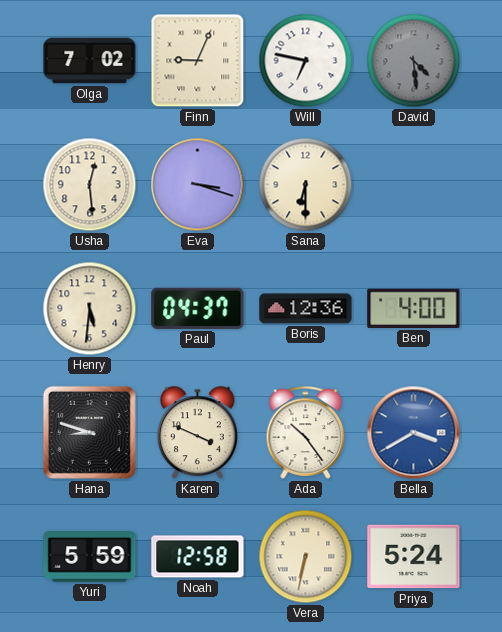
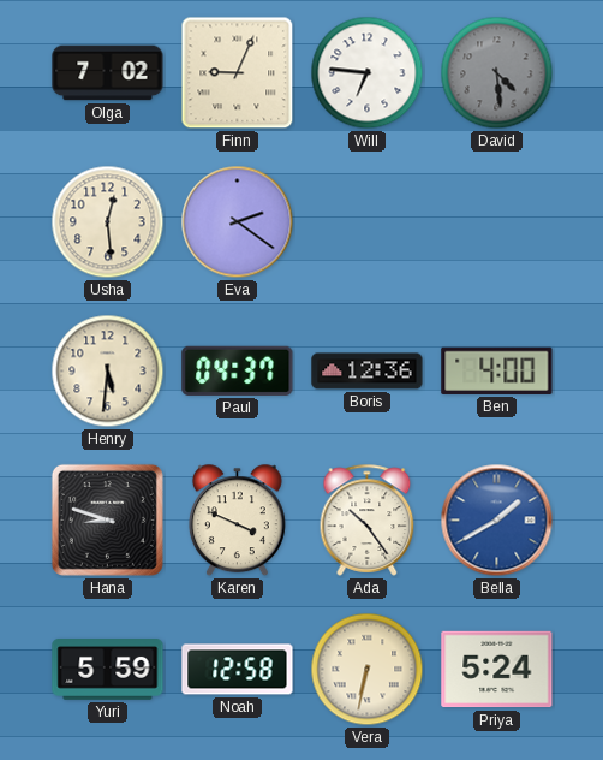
Will: 6:47 -> 6:46 (368, 73)
Eva: 3:18 -> 2:21 (238, 222)
Sana: 6:30 -> none (306, 185)
Bella: 3:40 -> 1:40 (497, 521)
